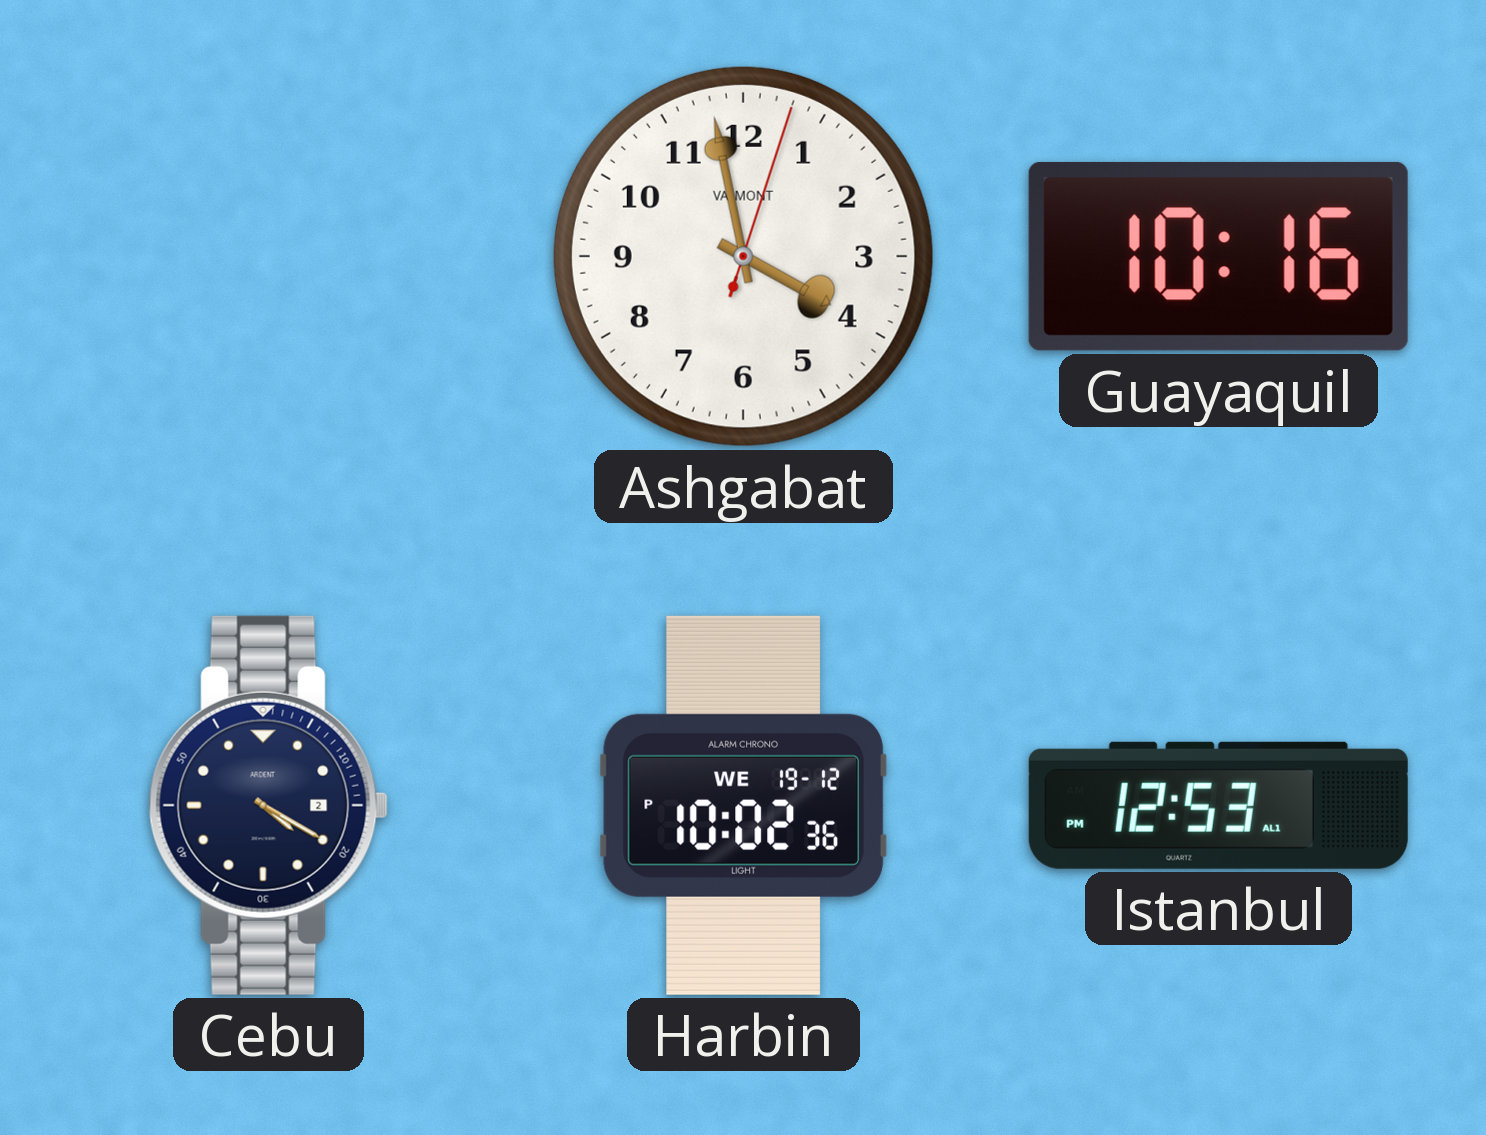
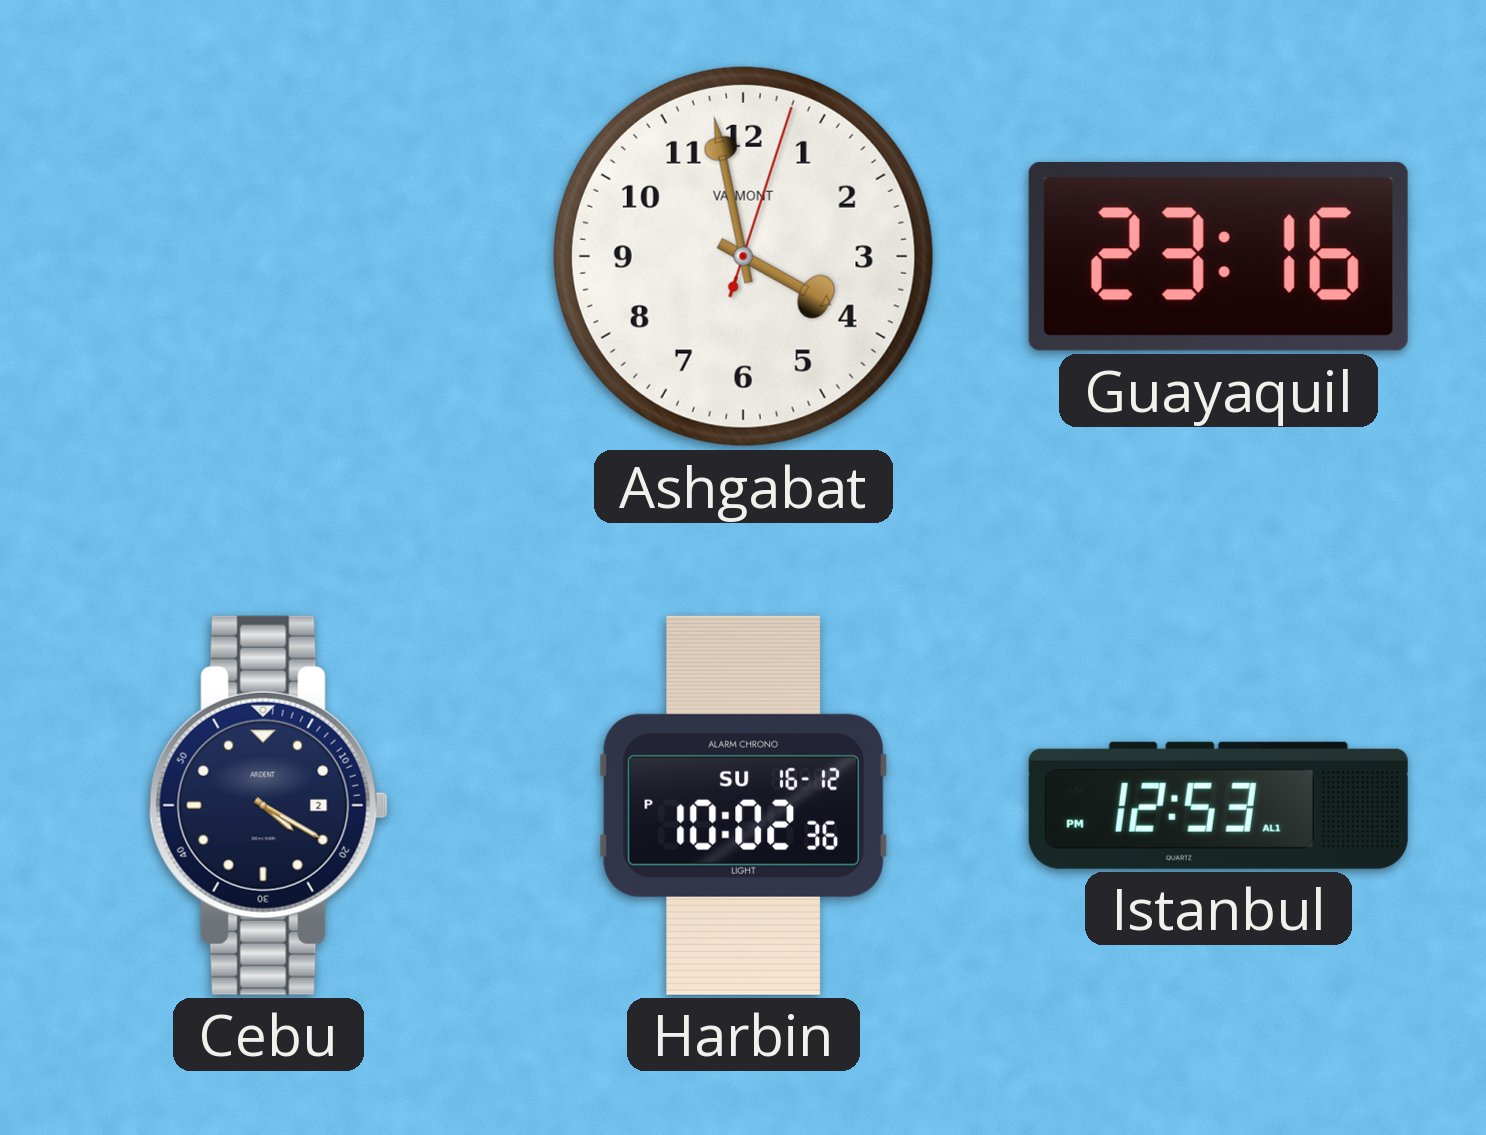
Guayaquil: 10:16 -> 23:16 (1218, 256)
Harbin date: WE 19-12 -> SU 16-12 (743, 805)
